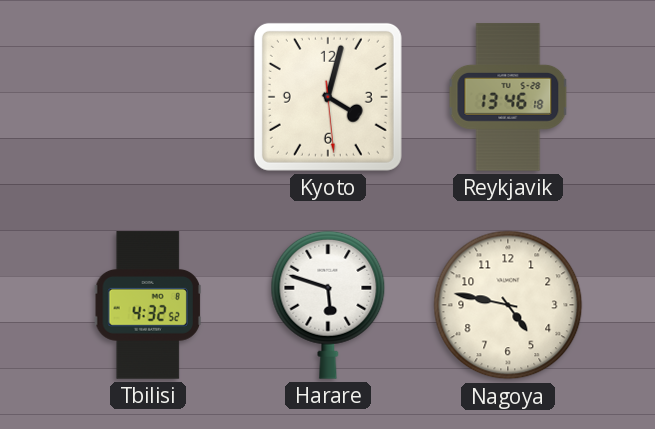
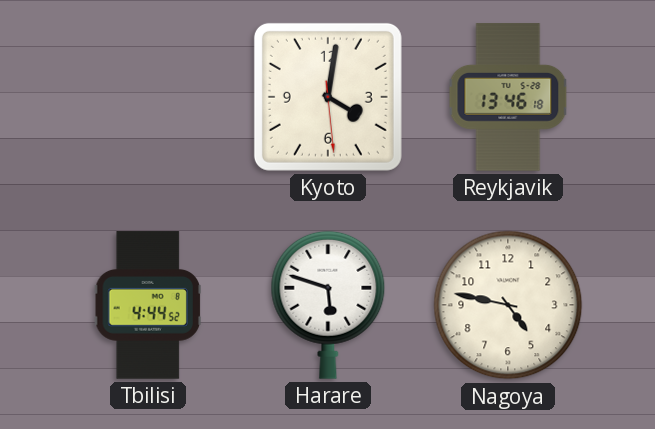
Kyoto: 4:02 -> 4:01 (328, 97)
Tbilisi: 4:32 -> 4:44 (147, 305)
